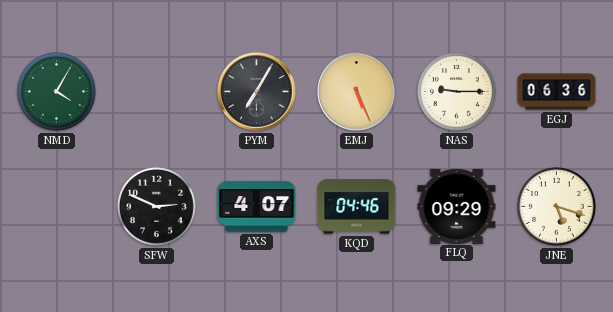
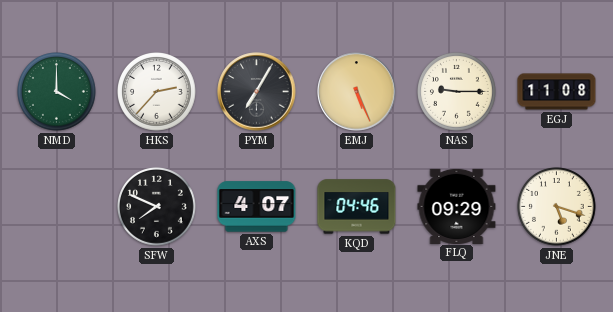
NMD: 4:05 -> 4:00 (57, 92)
HKS: none -> 2:37 (157, 92)
EGJ: 06:36 -> 11:08 (557, 92)
SFW: 2:49 -> 7:49 (157, 207)
